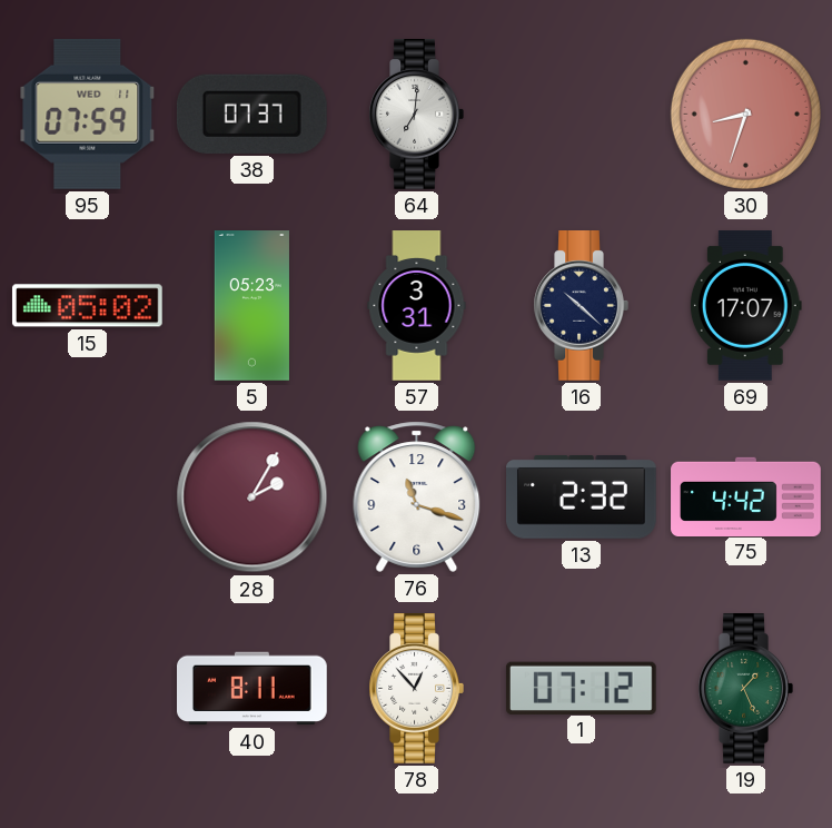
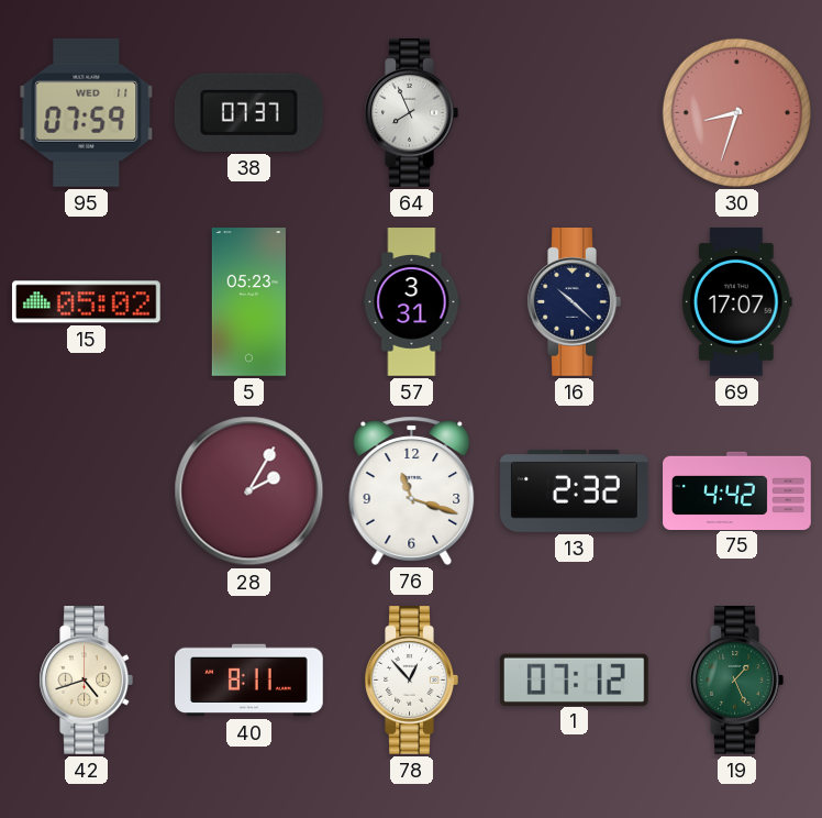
64: 7:01 -> 7:56 (411, 113)
42: none -> 4:42 (86, 681)
